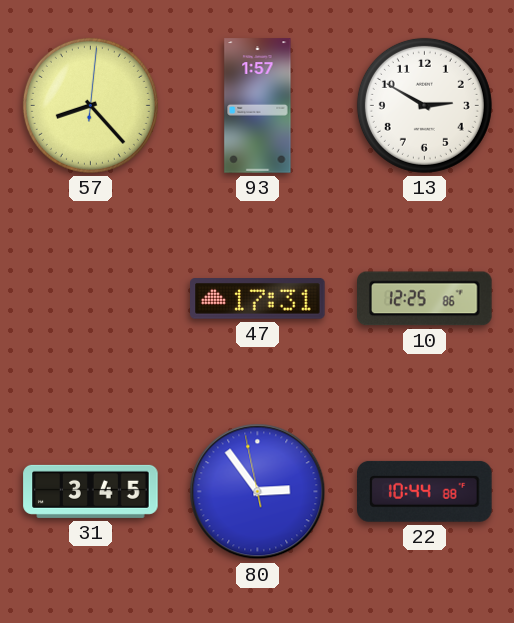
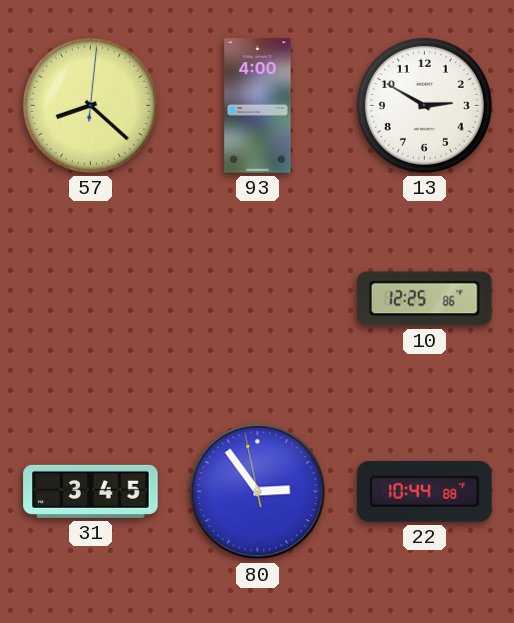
57: 8:23 -> 8:22 (90, 105)
93: 1:57 -> 4:00 (258, 106)
47: 17:31 -> none (258, 299)
